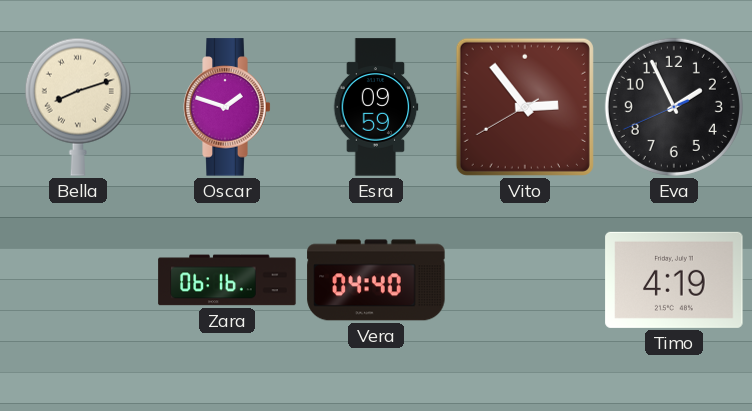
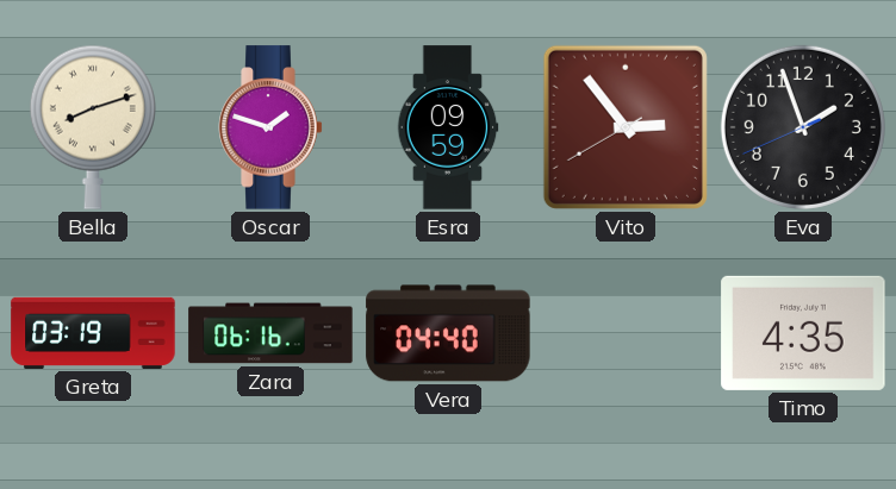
Eva: 1:55 -> 1:56 (803, 127)
Greta: none -> 03:19 (93, 333)
Timo: 4:19 -> 4:35 (803, 333)
